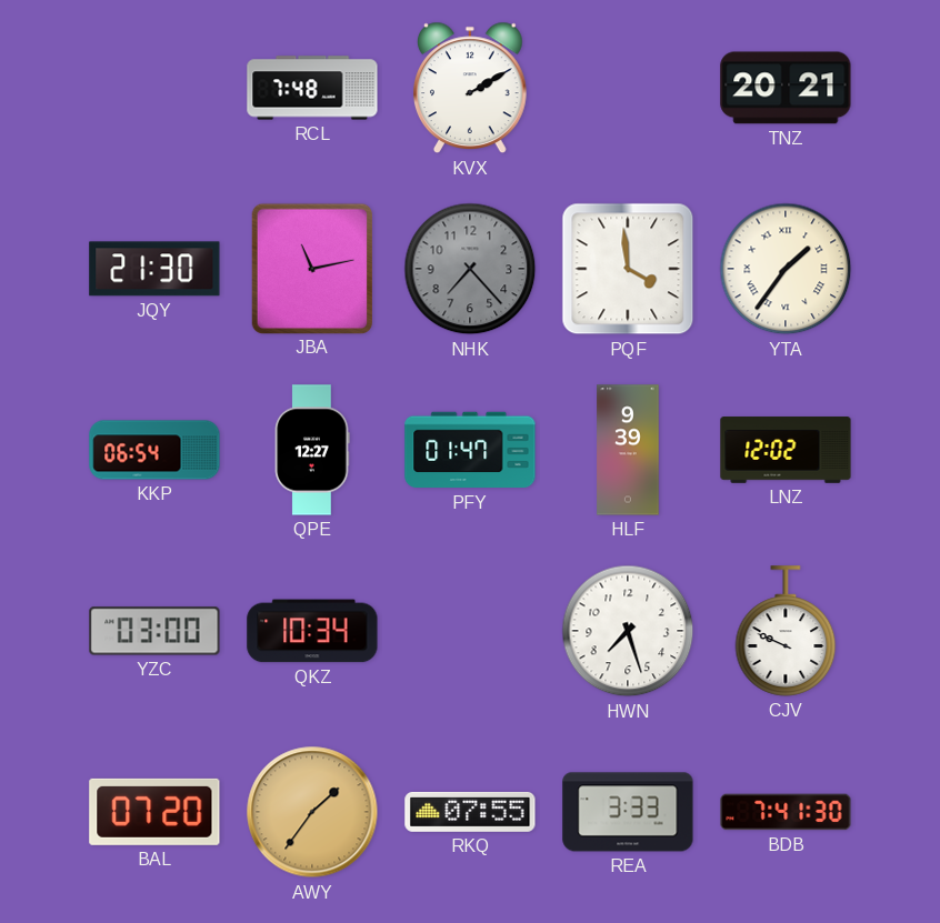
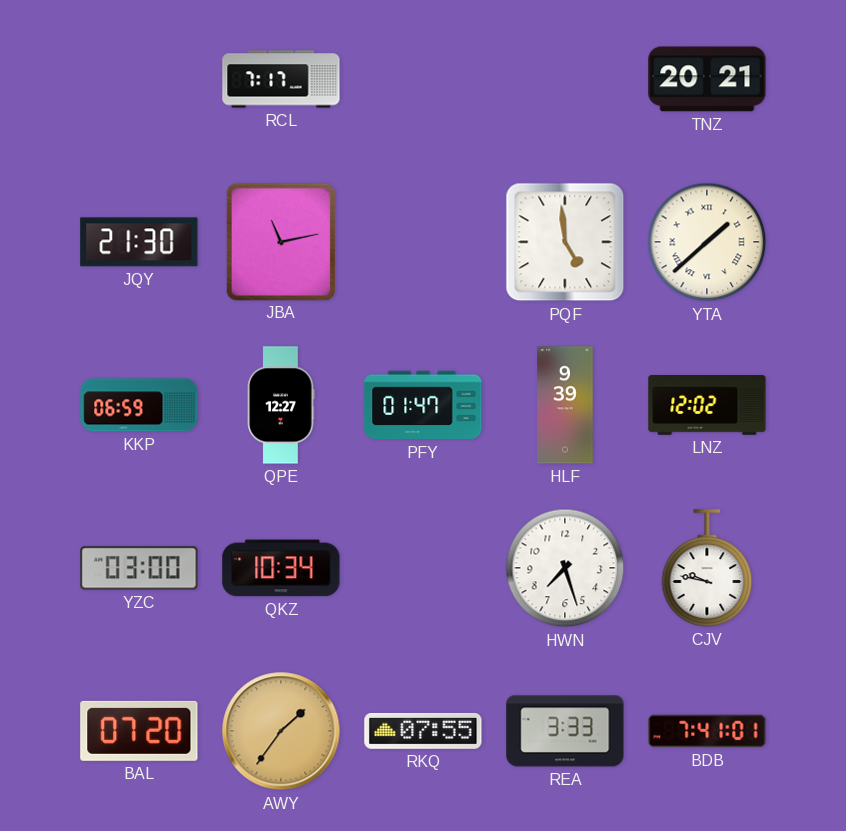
RCL: 7:48 -> 7:17 (281, 79)
KVX: 2:10 -> none (471, 88)
NHK: 7:23 -> none (470, 269)
PQF: 3:59 -> 4:59 (565, 242)
YTA: 1:36 -> 1:38 (707, 242)
KKP: 06:54 -> 06:59 (139, 405)
CJV: 9:49 -> 9:47 (707, 568)
BDB: 7:41:30 -> 7:41:01 (707, 731)
